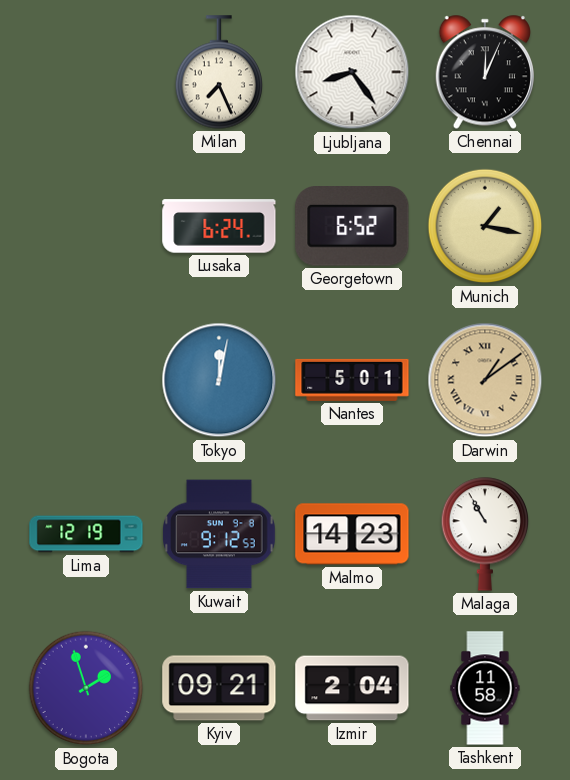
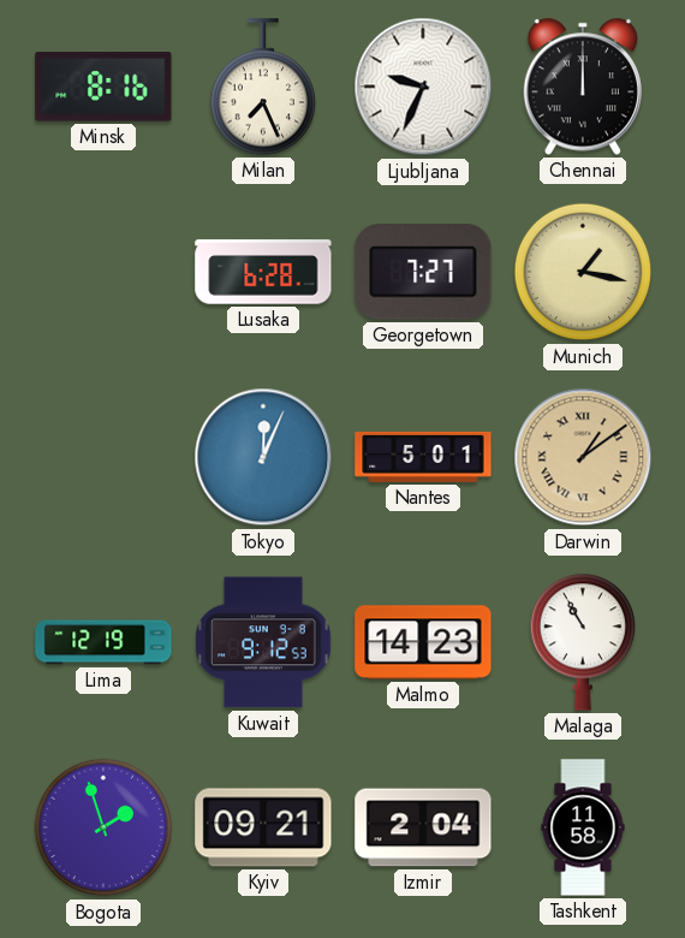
Minsk: none -> 8:16 (103, 87)
Ljubljana: 8:24 -> 9:34 (423, 87)
Chennai: 12:04 -> 12:00 (583, 87)
Lusaka: 6:24 -> 6:28 (263, 272)
Georgetown: 6:52 -> 7:27 (423, 273)
Tokyo: 12:02 -> 12:04 (263, 457)
